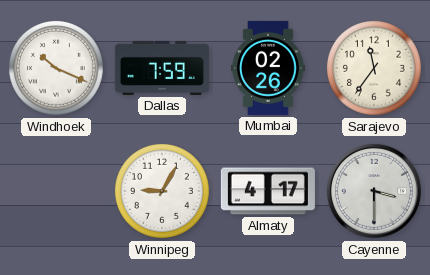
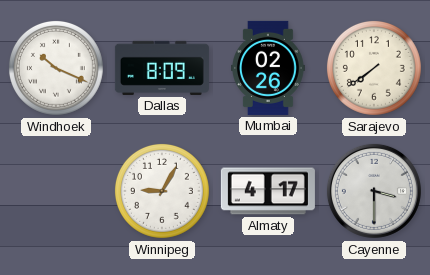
Dallas: 7:59 -> 8:09 (162, 68)
Sarajevo: 11:36 -> 7:39 (374, 68)
